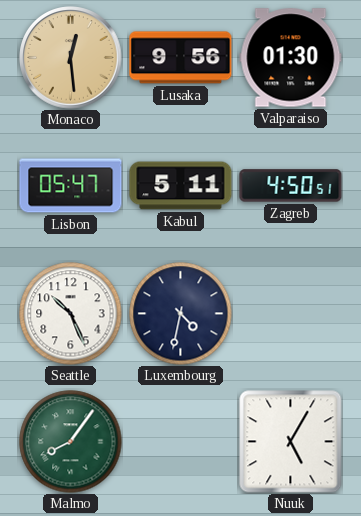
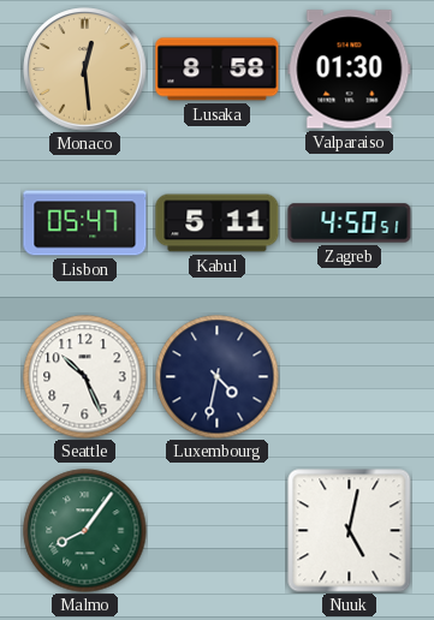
Lusaka: 9:56 -> 8:58 (218, 70)
Nuuk: 5:05 -> 5:02 (350, 531)
